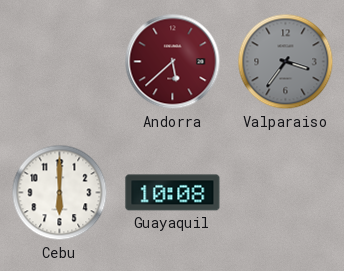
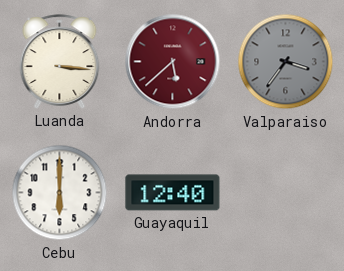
Luanda: none -> 3:16 (60, 62)
Guayaquil: 10:08 -> 12:40 (173, 193)
